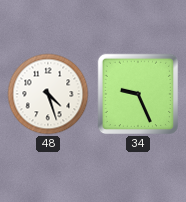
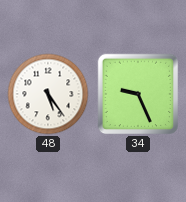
48: 4:27 -> 5:24 (48, 94)
